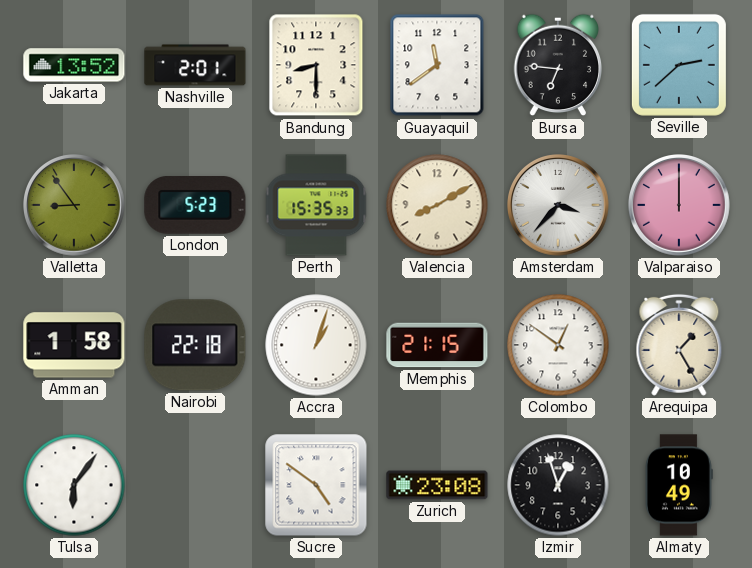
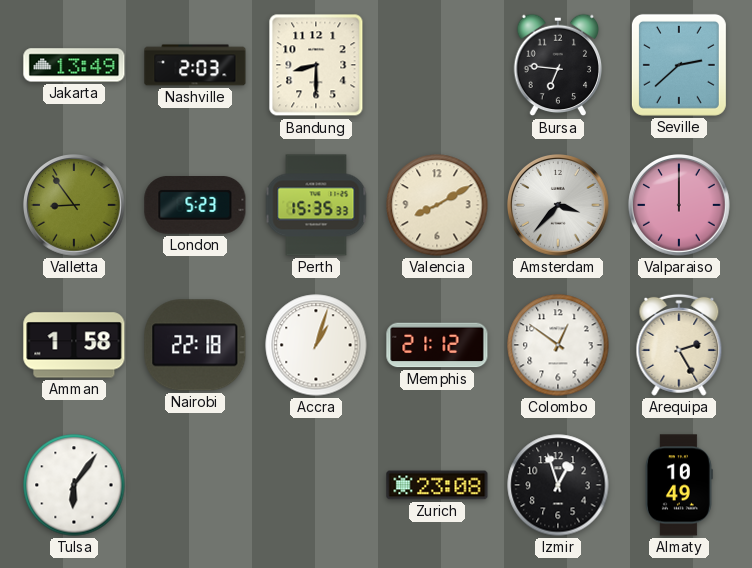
Jakarta: 13:52 -> 13:49 (74, 65)
Nashville: 2:01 -> 2:03 (195, 65)
Guayaquil: 11:39 -> none (437, 65)
Memphis: 21:15 -> 21:12 (437, 345)
Arequipa: 1:25 -> 2:25 (679, 345)
Sucre: 4:51 -> none (316, 485)
